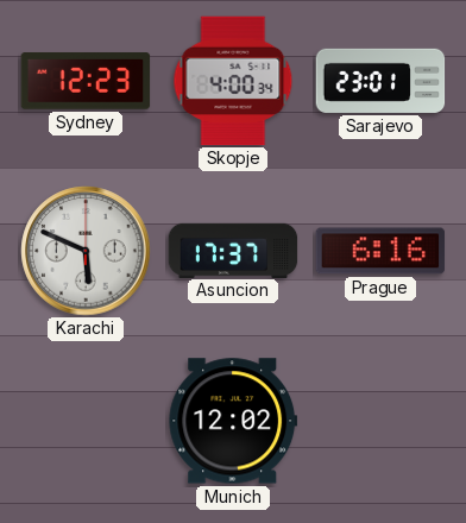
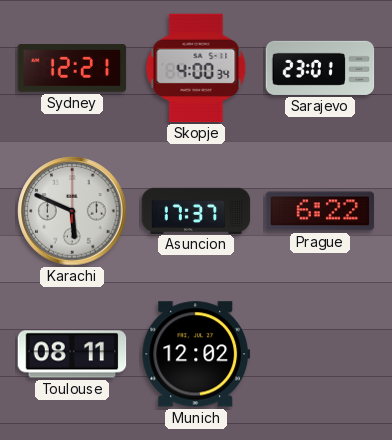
Sydney: 12:23 -> 12:21 (72, 68)
Prague: 6:16 -> 6:22 (320, 211)
Toulouse: none -> 08:11 (72, 354)
